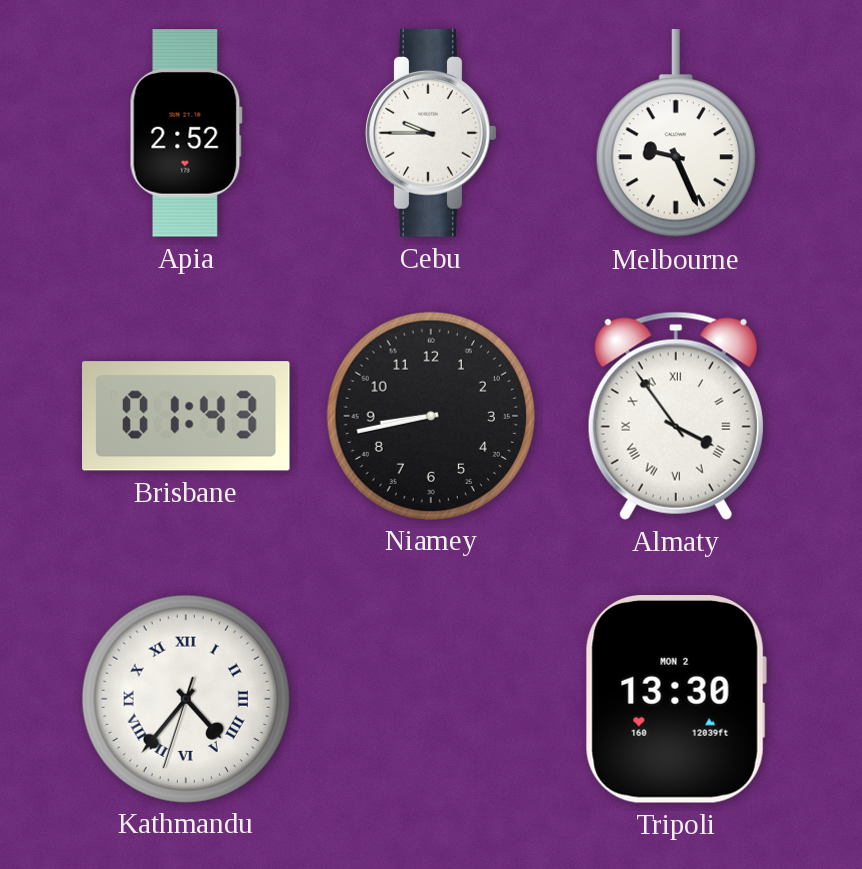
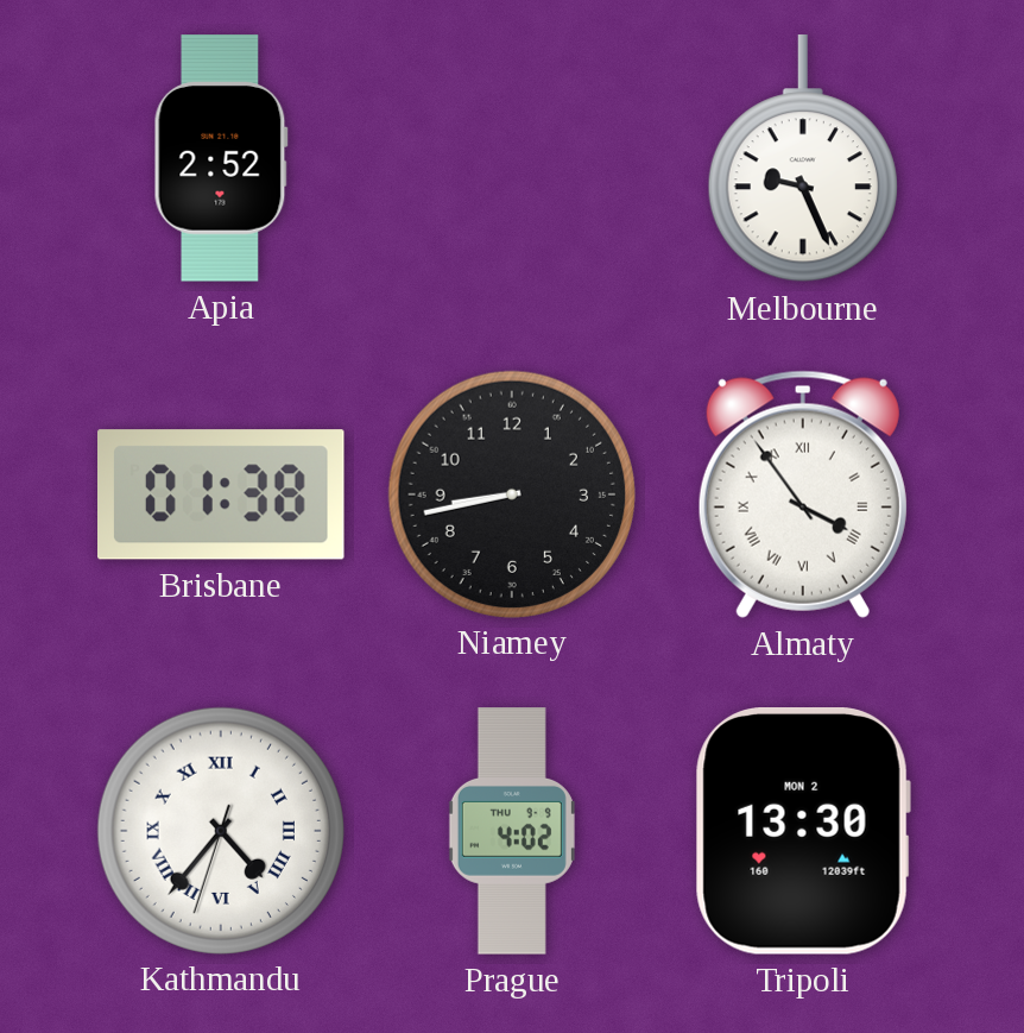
Cebu: 9:45 -> none (431, 133)
Brisbane: 01:43 -> 01:38 (222, 495)
Prague: none -> 4:02 (512, 831)
